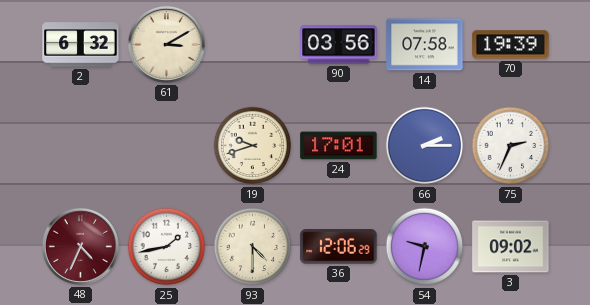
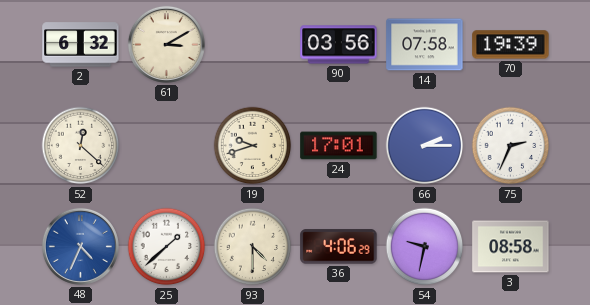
52: none -> 12:22 (81, 146)
48 dial: burgundy -> blue (80, 246)
25: 1:43 -> 1:38 (167, 247)
36: 12:06 -> 4:06 (339, 247)
3: 09:02 -> 08:58 (511, 247)
